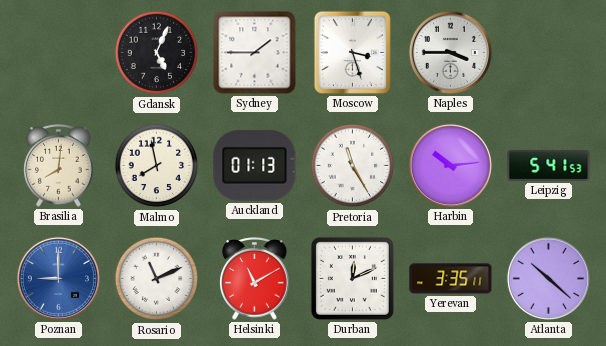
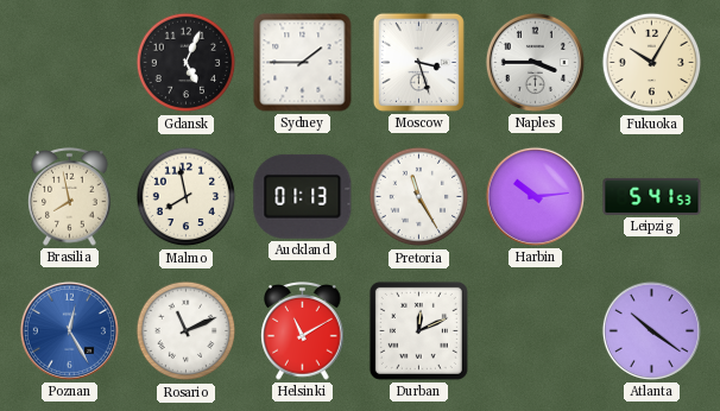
Fukuoka: none -> 10:05 (652, 63)
Brasilia: 8:01 -> 7:58 (70, 197)
Poznan: 9:00 -> 12:25 (69, 330)
Yerevan: 3:35 -> none (451, 279)
Atlanta: 10:22 -> 10:21 (651, 330)
